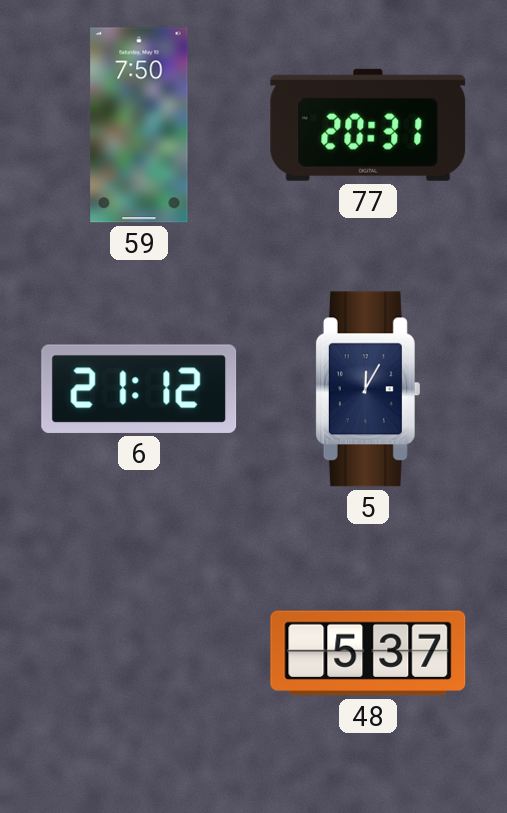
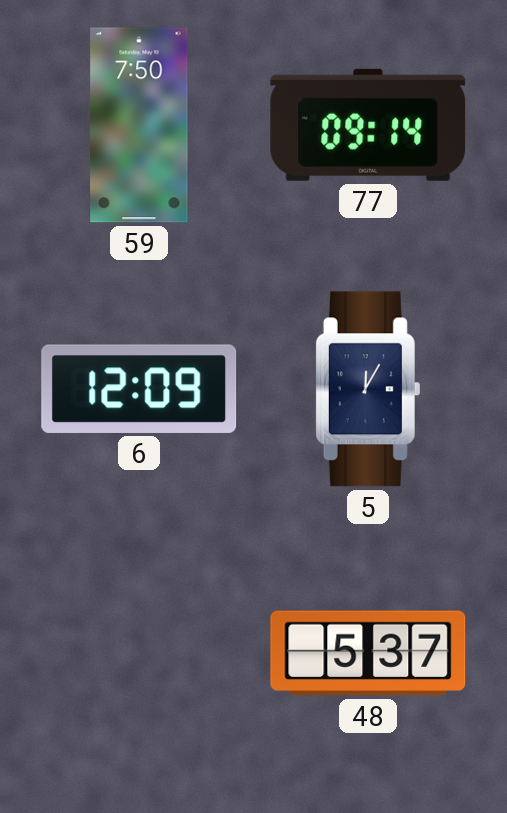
77: 20:31 -> 09:14 (368, 125)
6: 21:12 -> 12:09 (139, 389)
